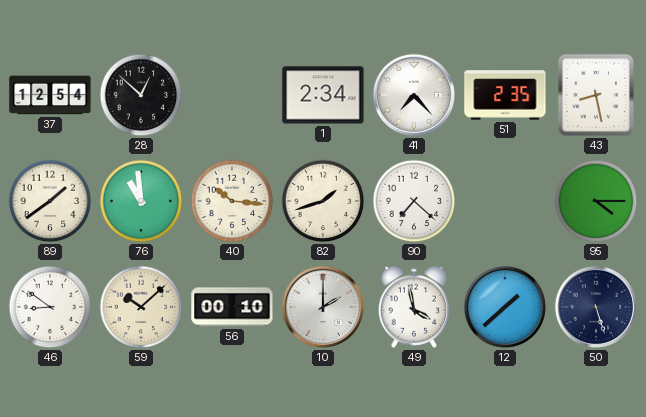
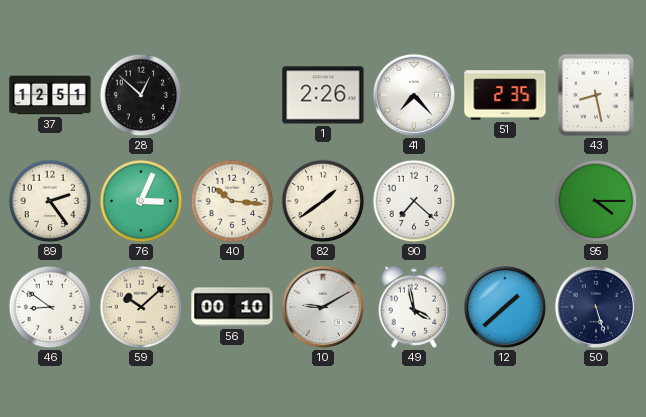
37: 12:54 -> 12:51 (50, 95)
1: 2:34 -> 2:26 (323, 95)
89: 1:39 -> 2:24 (50, 201)
76: 10:59 -> 3:04 (141, 201)
82: 1:42 -> 1:39 (323, 201)
10: 2:00 -> 9:10 (323, 307)
